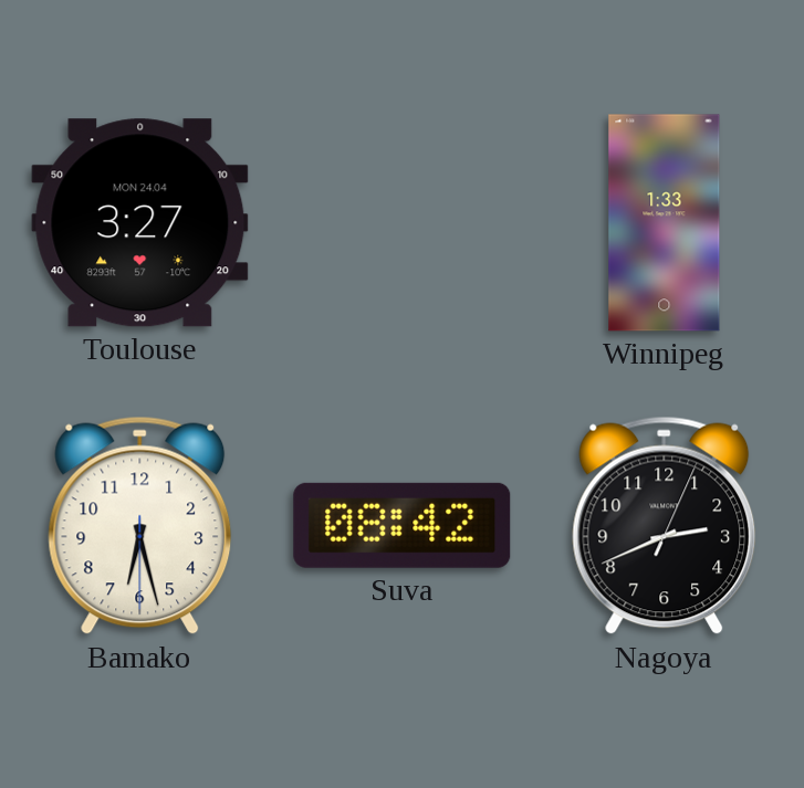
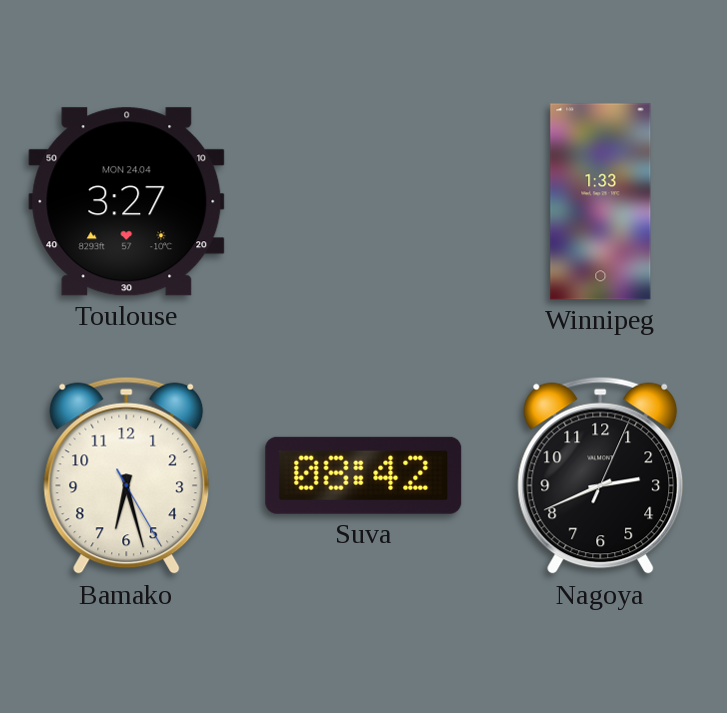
Bamako: 6:27:30 -> 6:27:25 (127, 476)
